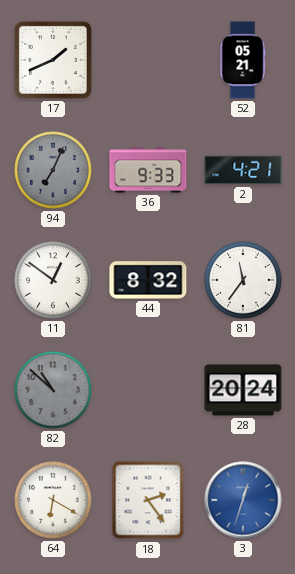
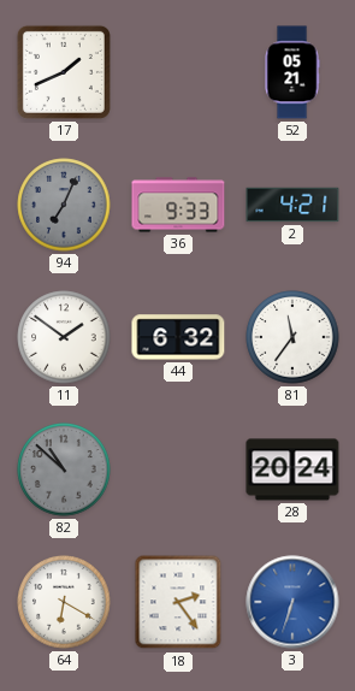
11: 12:51 -> 1:51 (64, 337)
44: 8:32 -> 6:32 (178, 337)
3: 12:33 -> 6:33 (292, 602)
